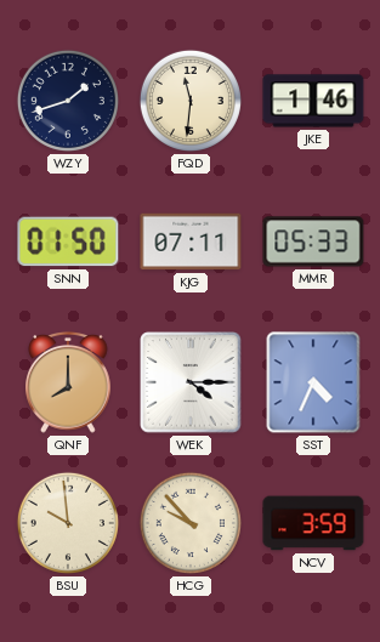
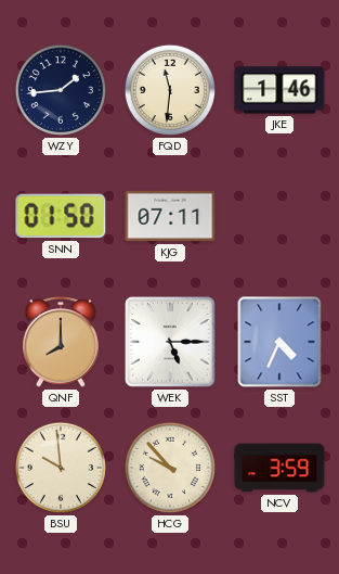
WZY: 1:42 -> 1:44 (61, 90)
MMR: 05:33 -> none (313, 242)
WEK: 4:15 -> 5:15 (170, 342)
